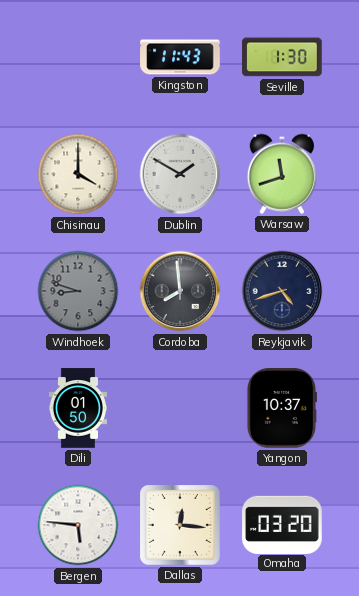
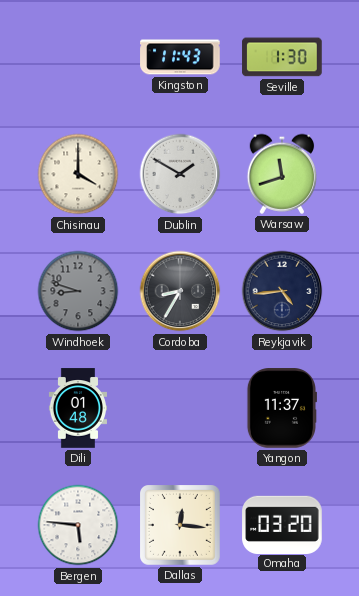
Cordoba: 7:59 -> 8:35 (180, 291)
Reykjavik: 4:42 -> 4:44 (282, 291)
Dili: 01:50 -> 01:48 (78, 408)
Yangon: 10:37 -> 11:37 (281, 408)
